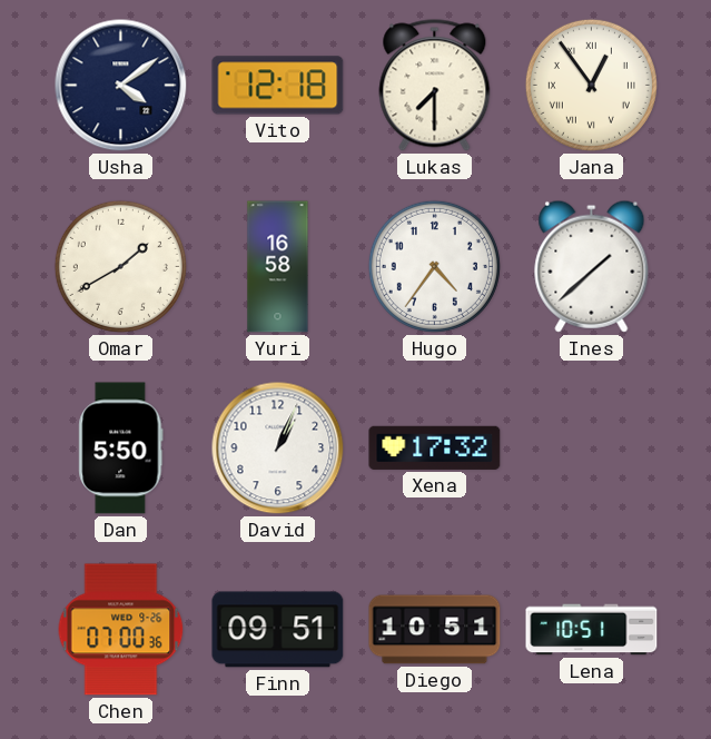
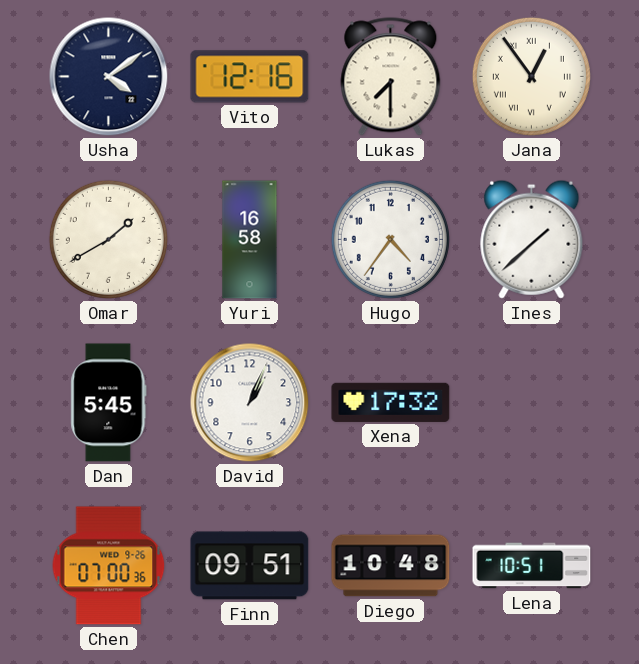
Vito: 12:18 -> 12:16 (250, 77)
Dan: 5:50 -> 5:45 (109, 403)
Diego: 10:51 -> 10:48 (391, 566)
